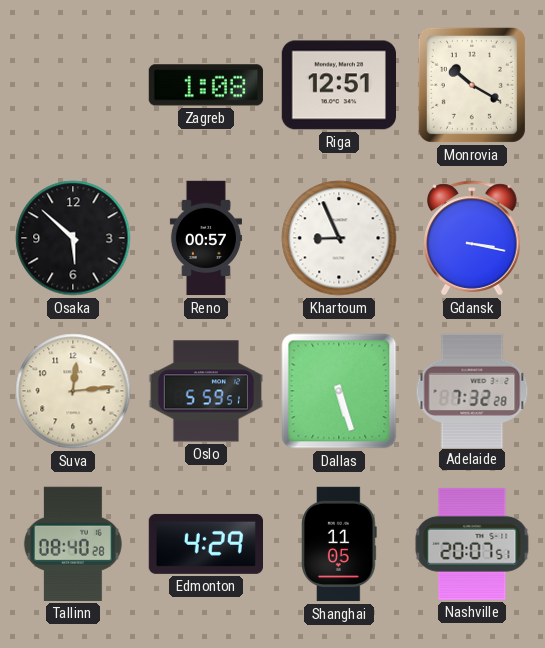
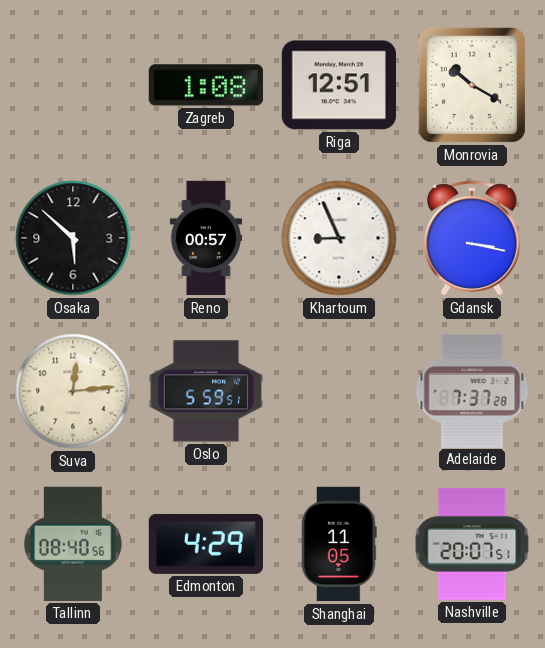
Dallas: 5:27 -> none (339, 391)
Adelaide: 7:32 -> 7:37 (472, 390)
Tallinn: 08:40:28 -> 08:40:56 (73, 544)
